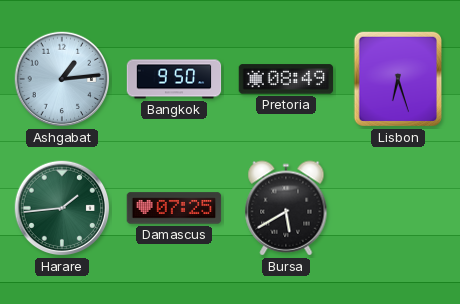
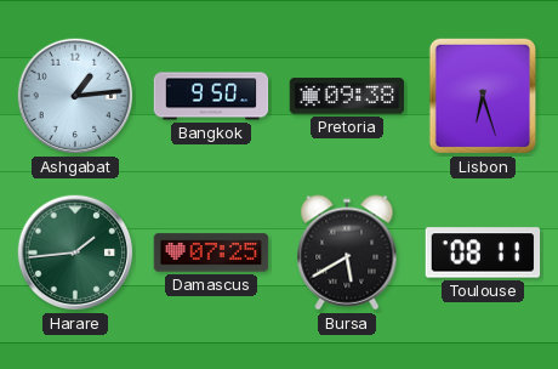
Pretoria: 08:49 -> 09:38 (347, 96)
Toulouse: none -> 08:11 (483, 252)
